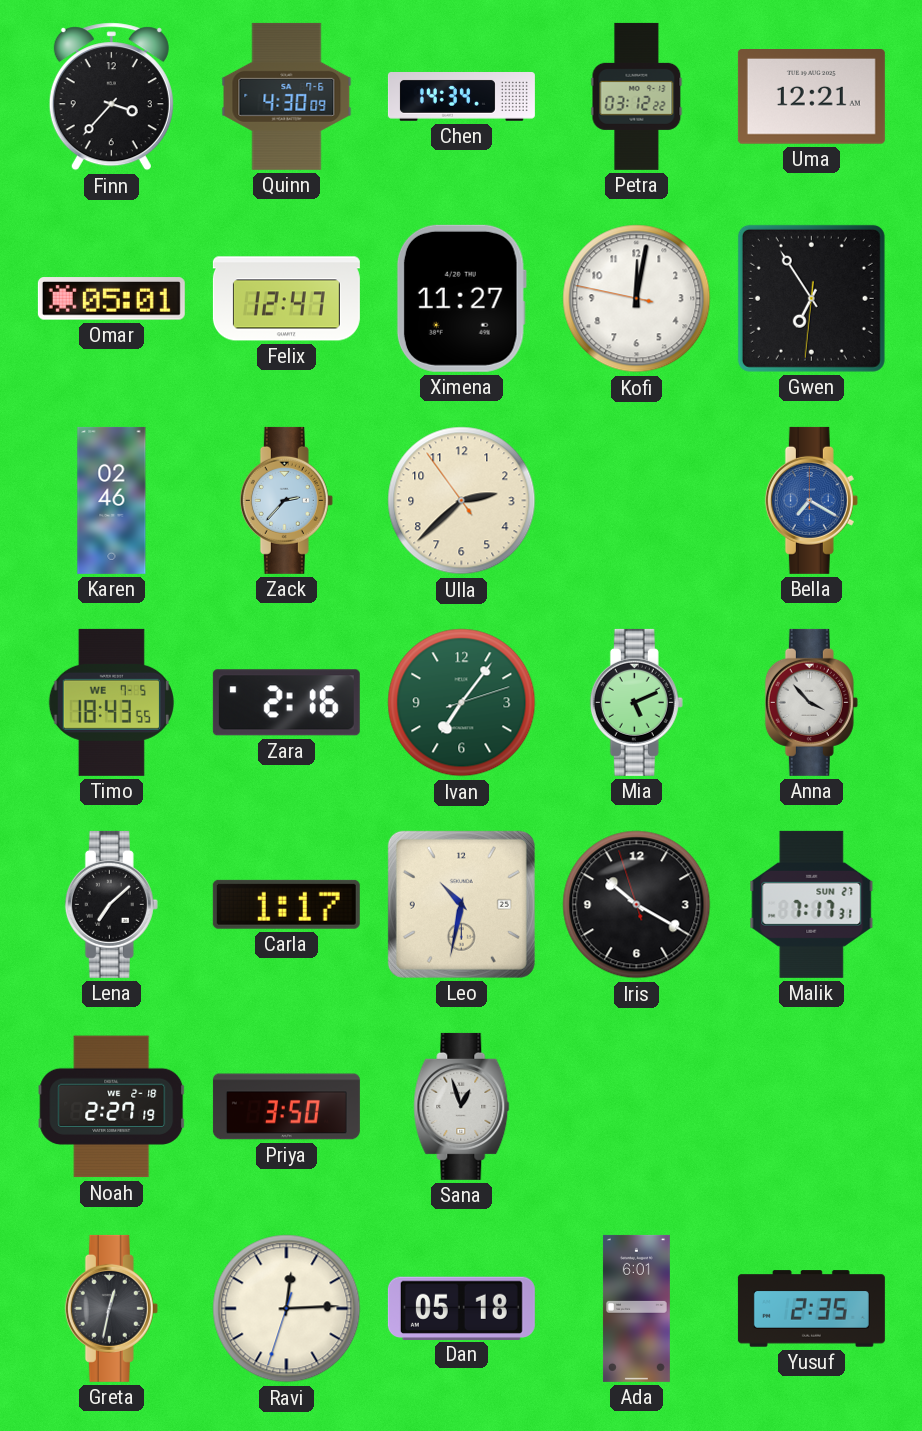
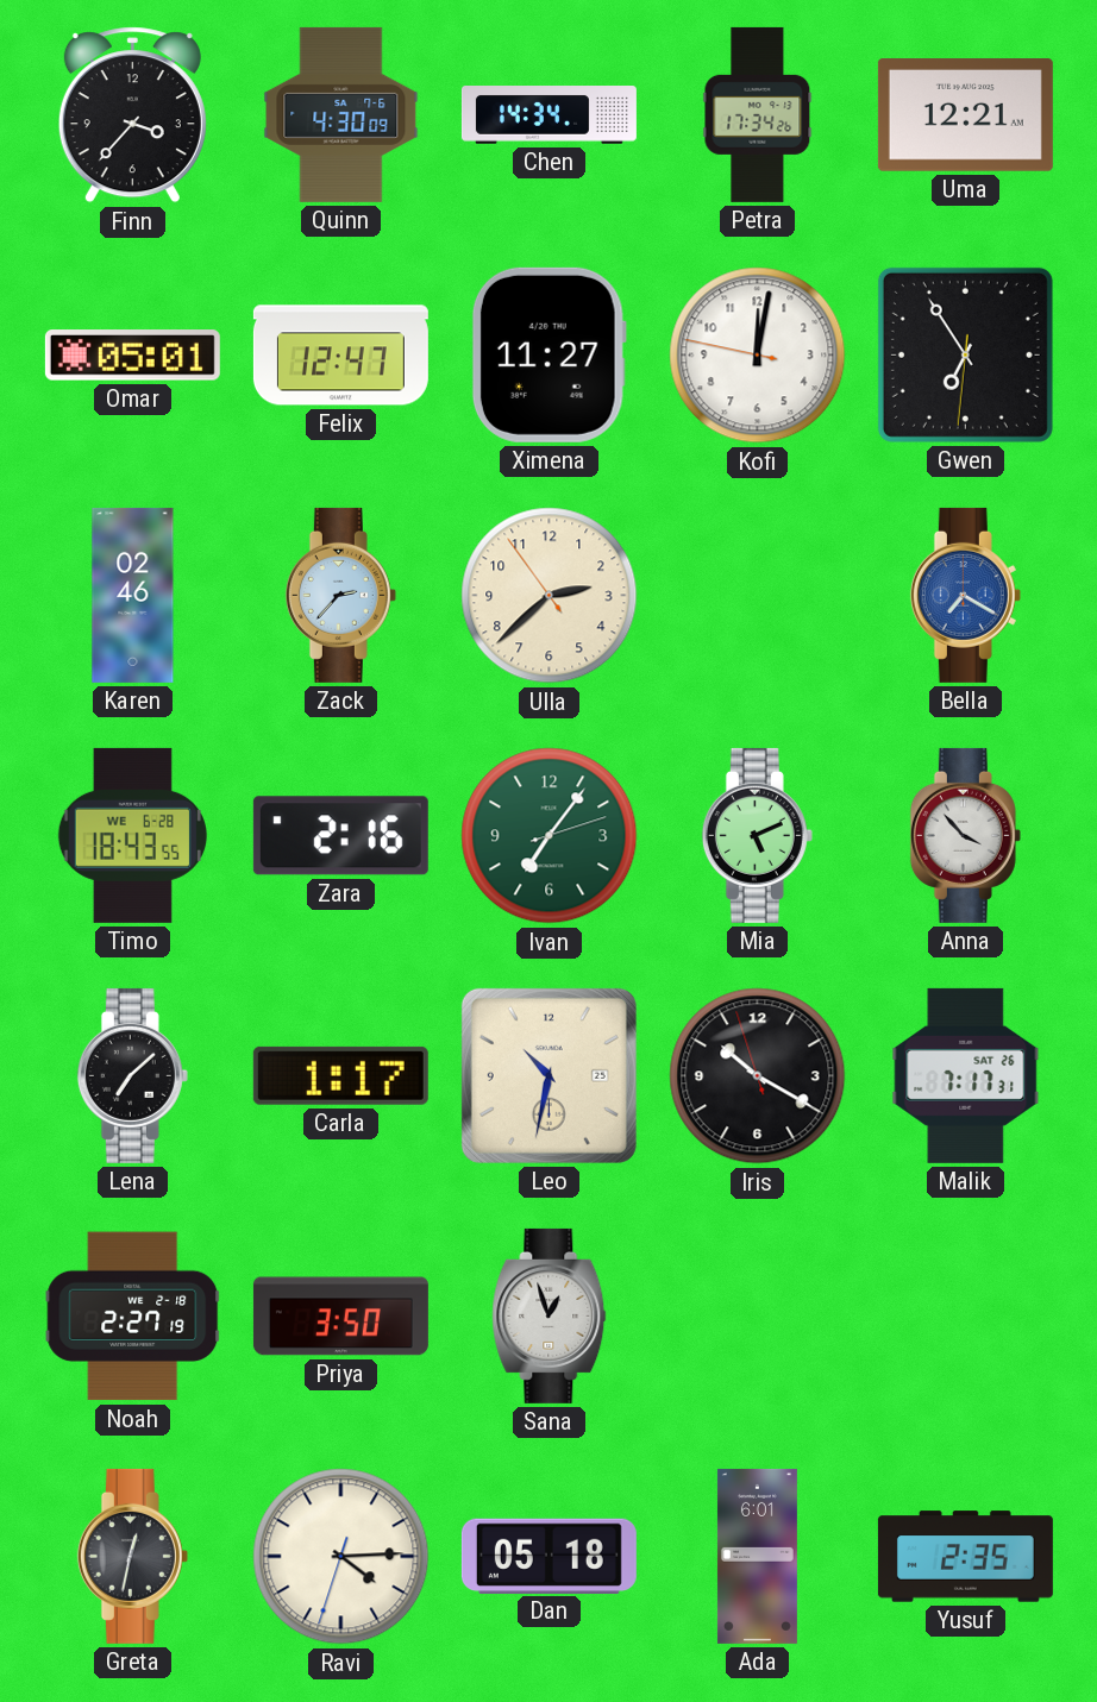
Petra: 03:12 -> 17:34 (758, 114)
Timo date: WE 7-5 -> WE 6-28 (132, 835)
Malik date: SUN 27 -> SAT 26 (966, 1075)
Ravi: 12:14 -> 4:14 (341, 1557)
